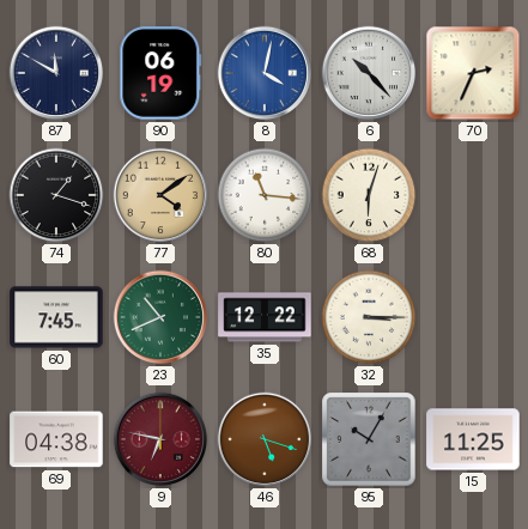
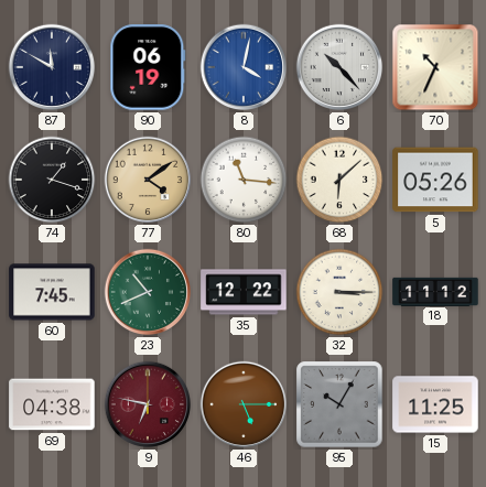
70: 2:34 -> 10:34 (435, 67)
68: 6:03 -> 6:08 (339, 180)
5: none -> 05:26 (435, 180)
18: none -> 11:12 (435, 291)
46: 5:18 -> 5:15 (244, 404)
